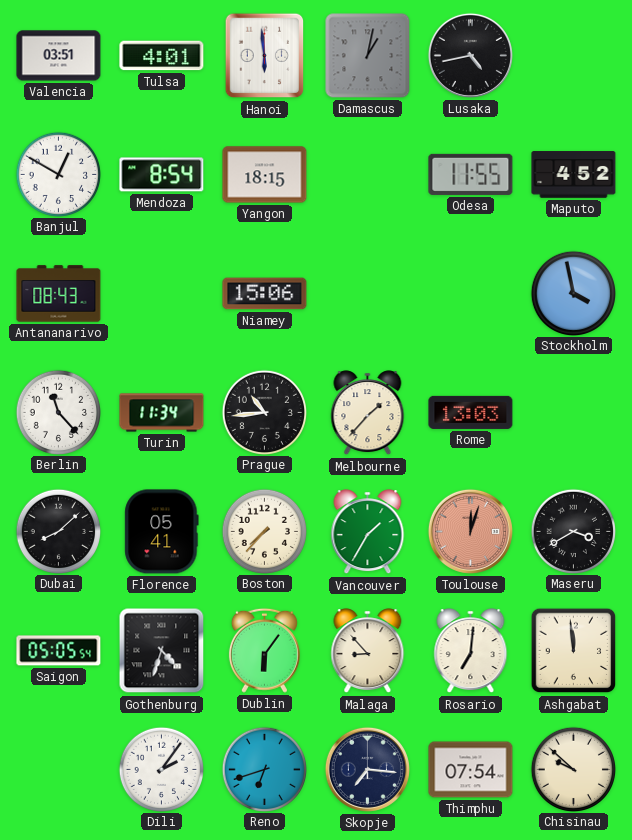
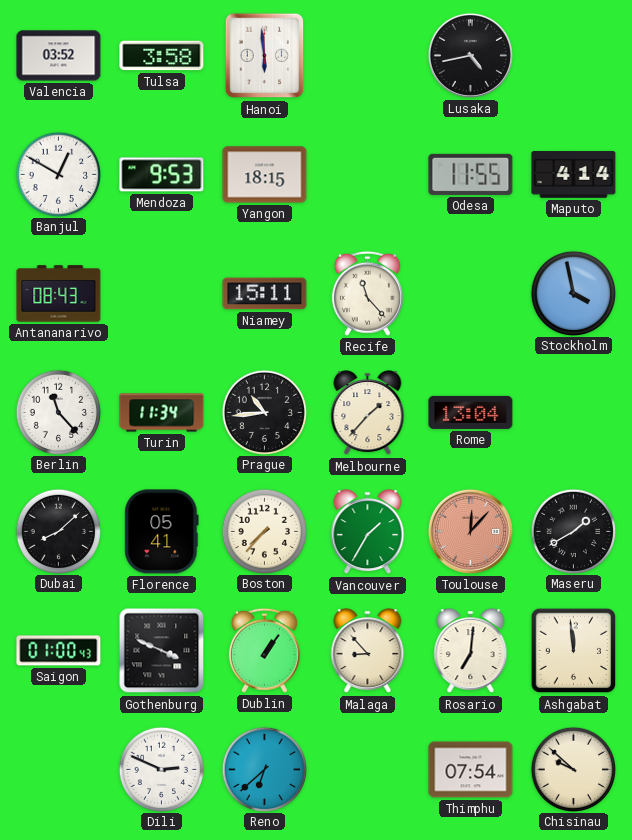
Valencia: 03:51 -> 03:52 (59, 56)
Tulsa: 4:01 -> 3:58 (162, 56)
Damascus: 1:02 -> none (368, 56)
Mendoza: 8:54 -> 9:53 (162, 175)
Maputo: 4:52 -> 4:14 (574, 175)
Niamey: 15:06 -> 15:11 (265, 294)
Recife: none -> 11:23 (367, 293)
Rome: 13:03 -> 13:04 (471, 412)
Toulouse: 12:03 -> 12:07 (470, 531)
Maseru: 3:40 -> 1:40 (573, 531)
Saigon: 05:05 -> 01:00 (59, 651)
Gothenburg: 4:33 -> 3:49 (162, 651)
Dublin: 6:06 -> 1:06 (264, 650)
Dili: 2:06 -> 2:49 (161, 769)
Reno: 6:42 -> 6:38 (264, 769)
Skopje: 7:16 -> none (367, 769)
